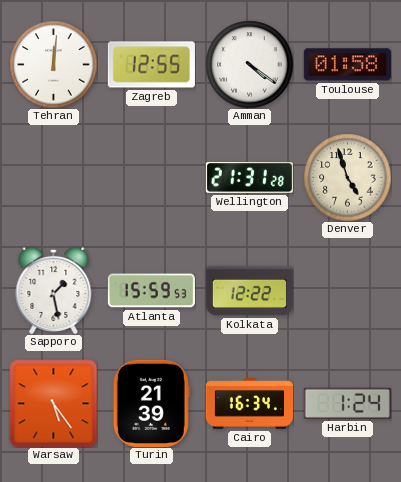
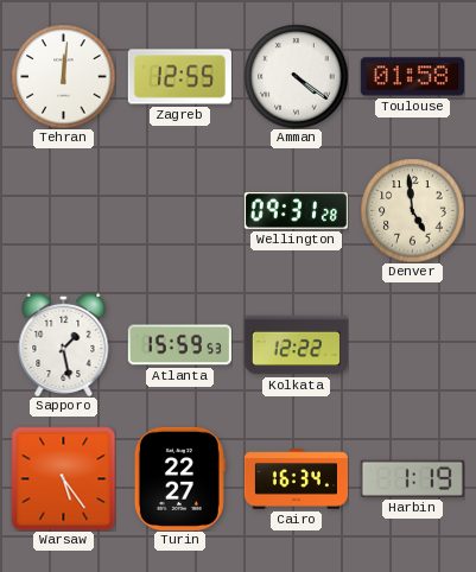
Wellington: 21:31 -> 09:31 (296, 211)
Denver: 4:57 -> 4:59 (412, 210)
Turin: 21:39 -> 22:27 (179, 478)
Harbin: 1:24 -> 1:19 (412, 478)
